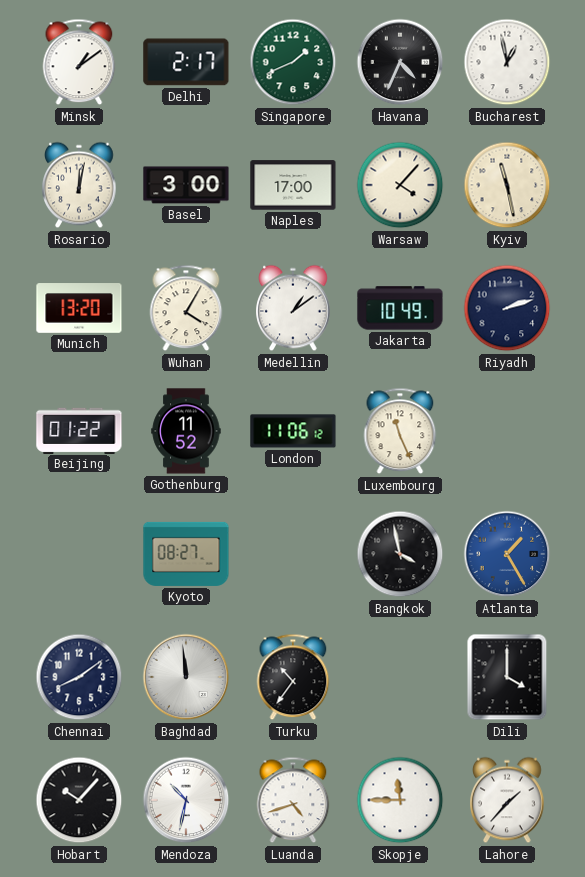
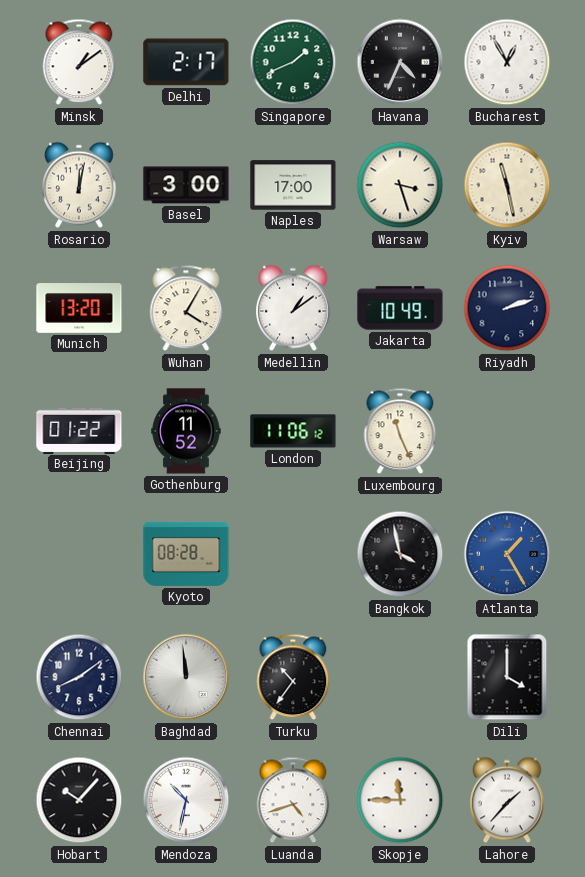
Bucharest: 12:58 -> 12:55 (507, 62)
Warsaw: 4:07 -> 3:27 (400, 185)
Kyoto: 08:27 -> 08:28 (186, 554)
